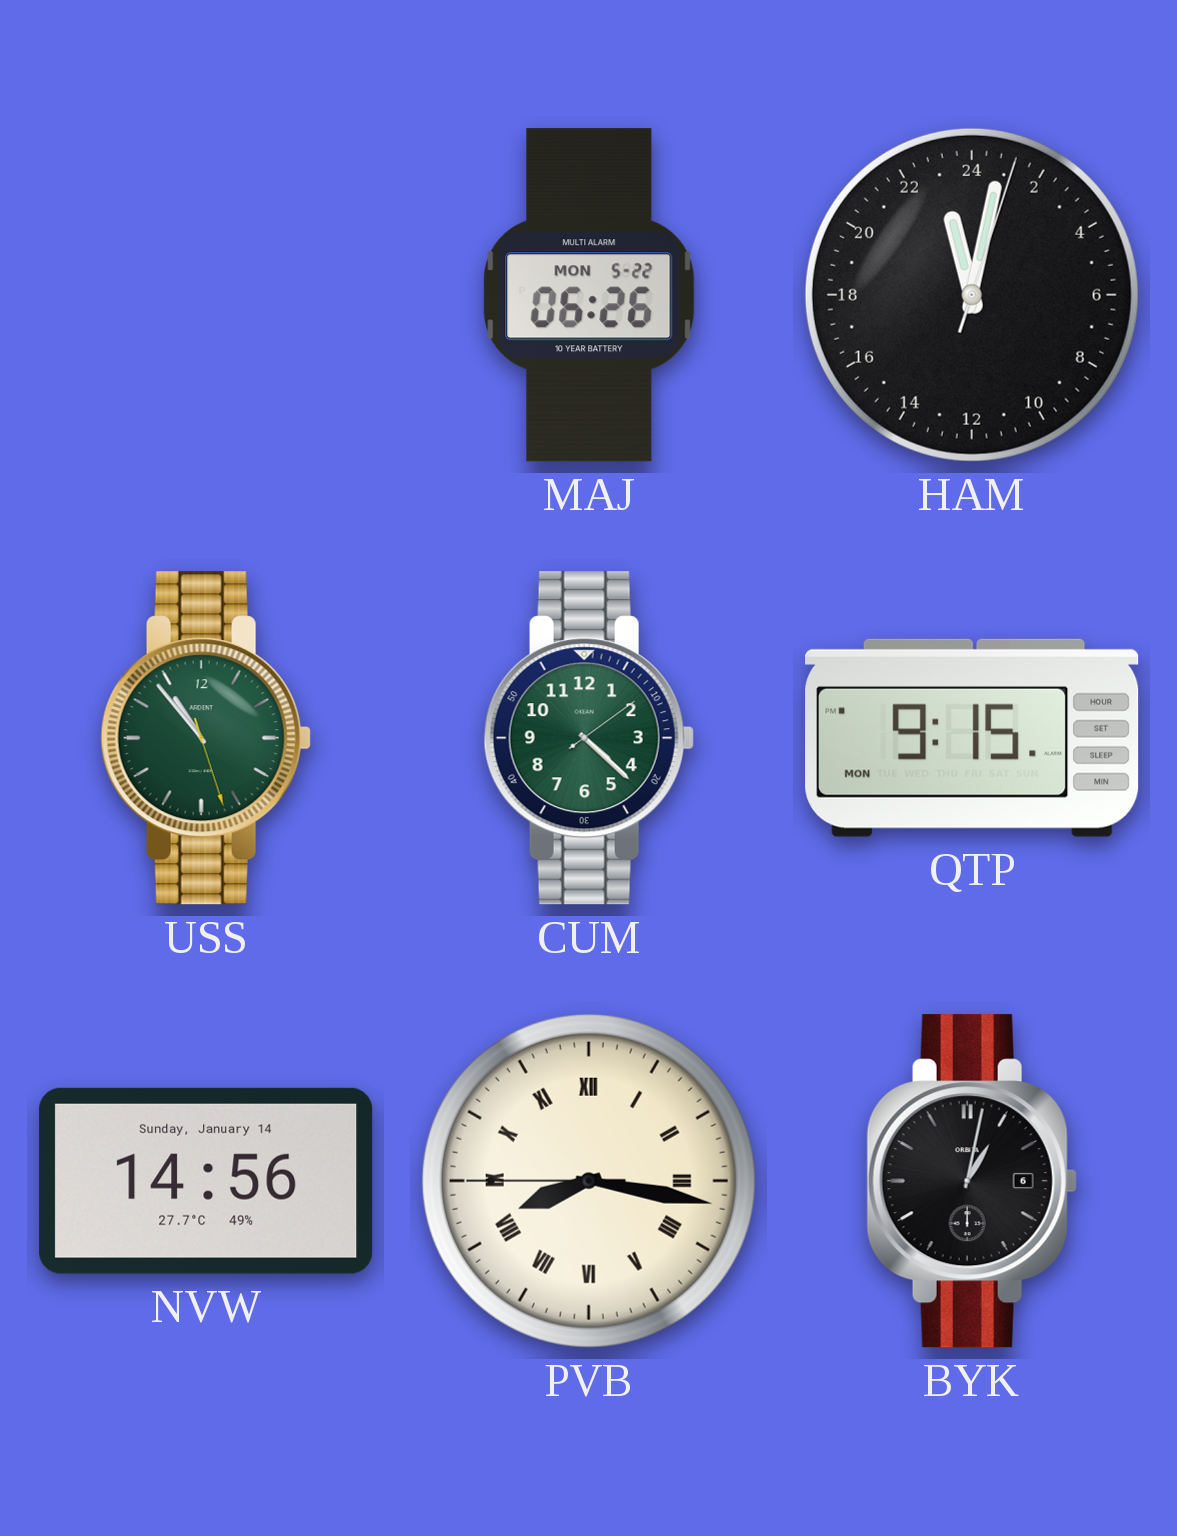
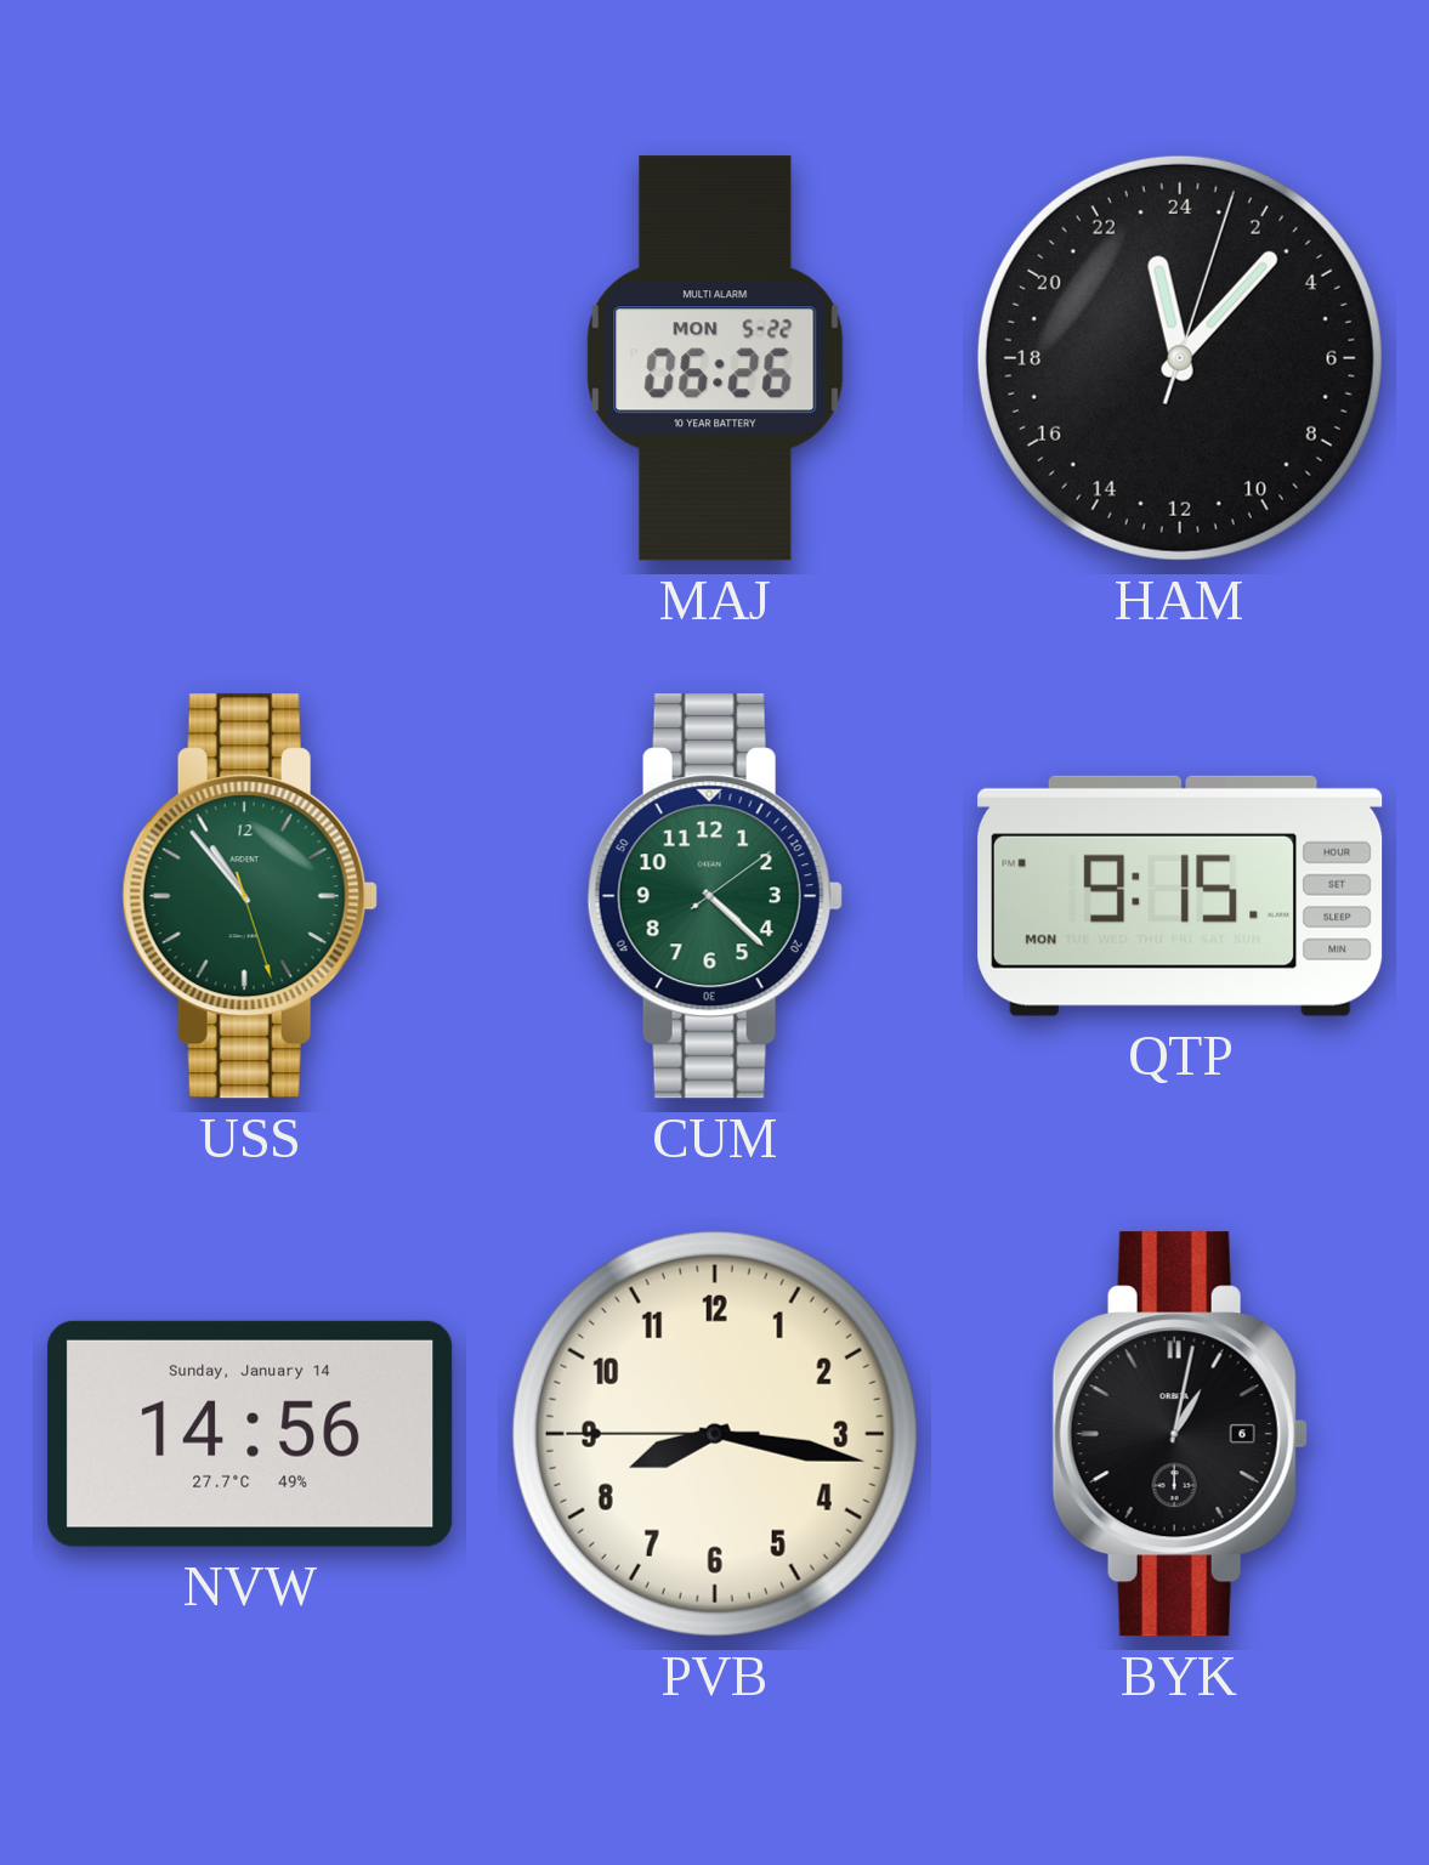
HAM: 23:02 -> 23:07 (1180, 358)
PVB numerals: Roman -> Arabic (715, 1434)
